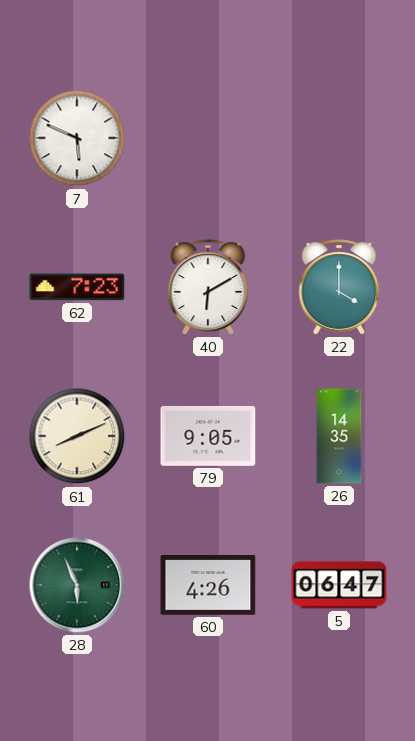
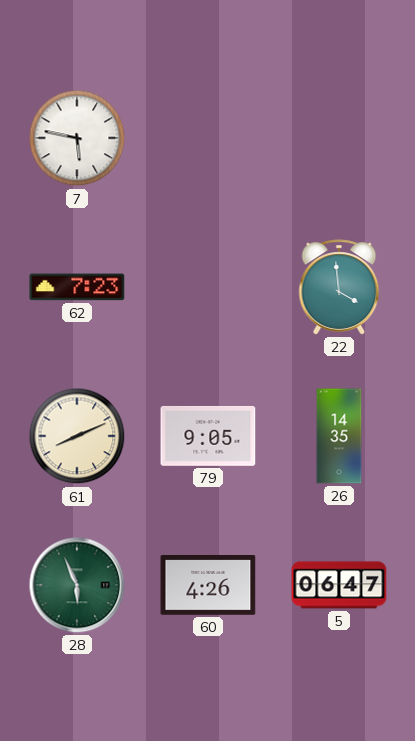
7: 5:49 -> 5:47 (77, 138)
40: 6:10 -> none (208, 287)
22: 4:00 -> 3:59 (339, 287)
